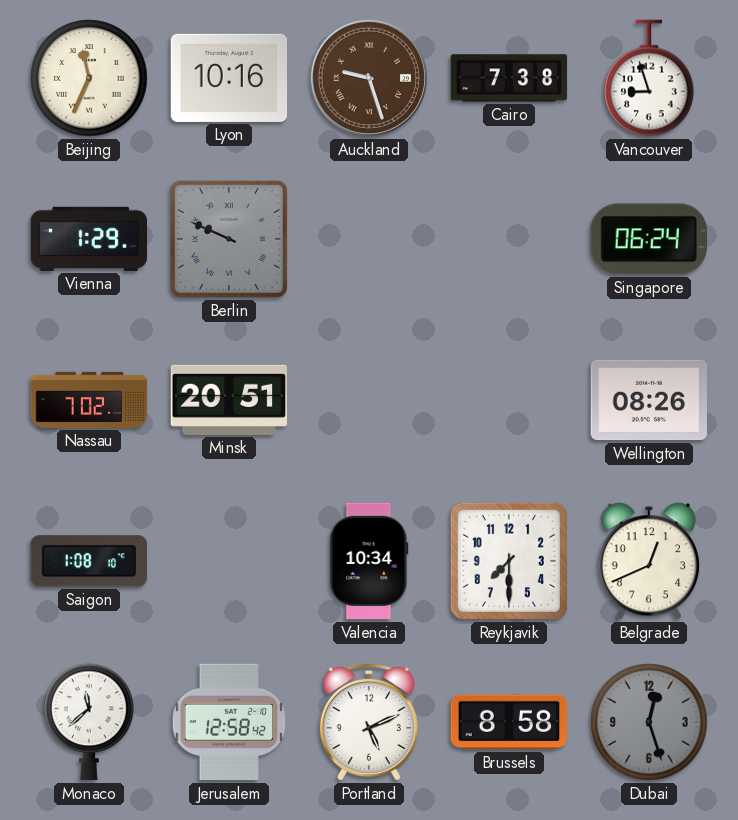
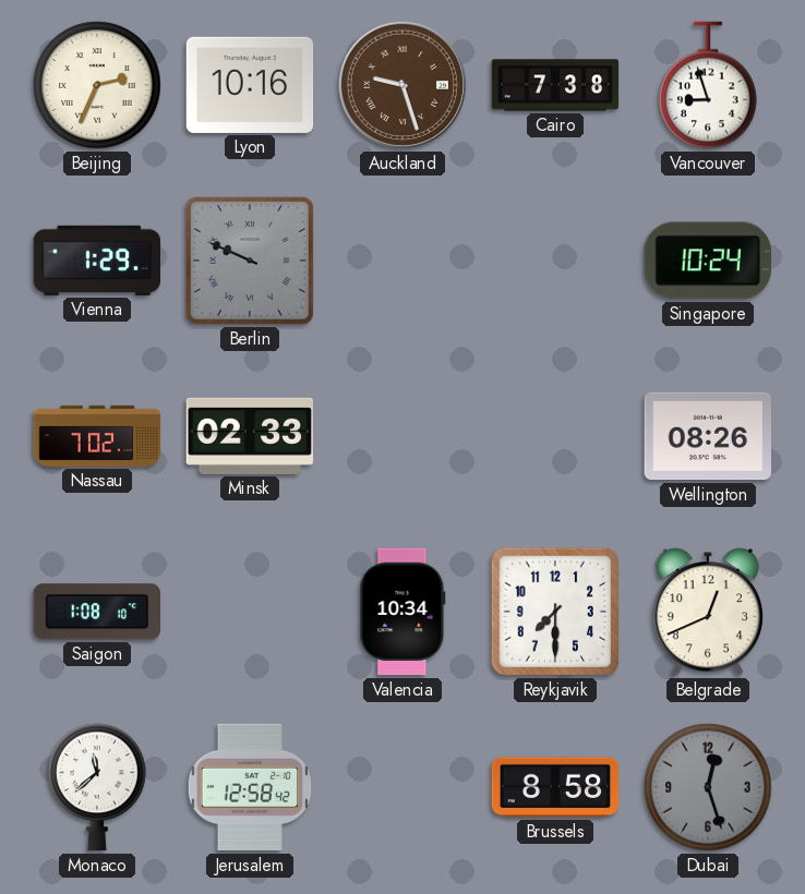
Beijing: 11:34 -> 2:34 (97, 85)
Singapore: 06:24 -> 10:24 (708, 261)
Minsk: 20:51 -> 02:33 (250, 436)
Portland: 5:11 -> none (369, 722)
